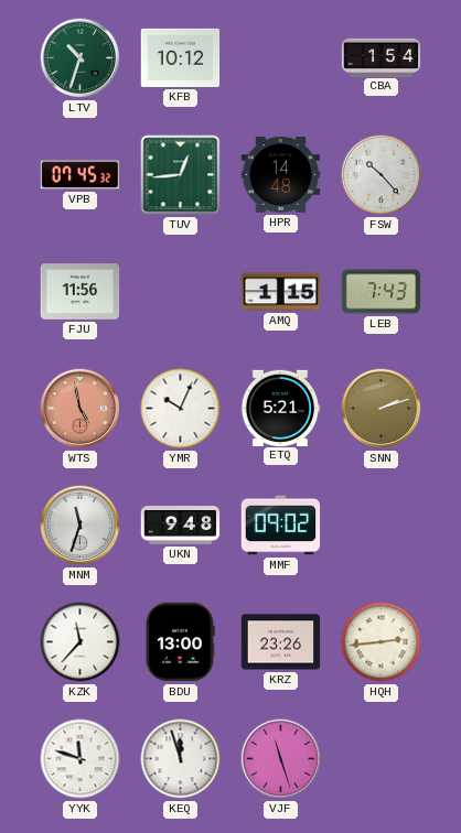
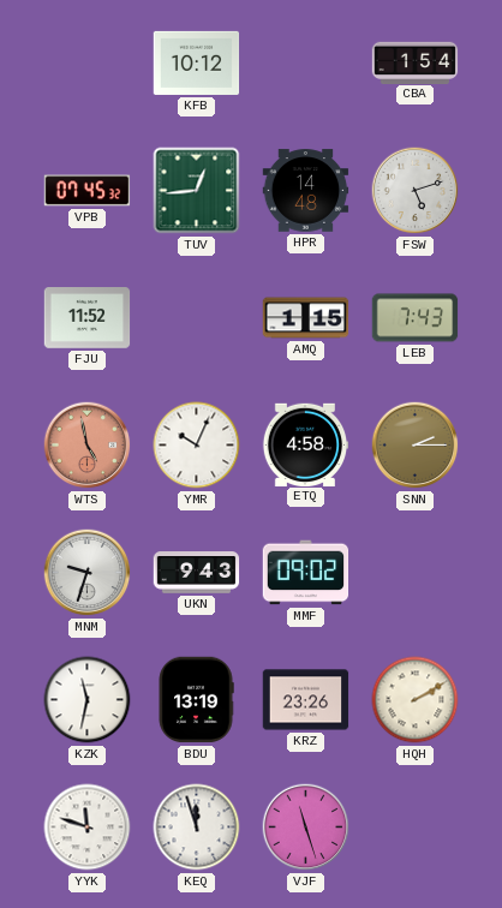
LTV: 10:33 -> none (81, 58)
FSW: 10:23 -> 5:12 (416, 191)
FJU: 11:56 -> 11:52 (88, 318)
ETQ: 5:21 -> 4:58 (305, 444)
SNN: 2:12 -> 2:15 (416, 446)
MNM: 11:33 -> 9:33 (88, 573)
UKN: 9:48 -> 9:43 (197, 573)
KZK: 11:37 -> 11:32 (88, 700)
BDU: 13:00 -> 13:19 (196, 700)
HQH: 2:44 -> 2:10 (416, 700)
